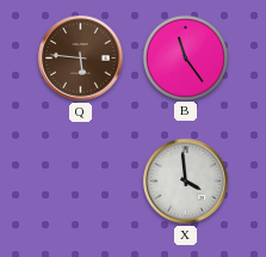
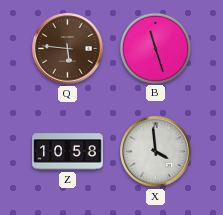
B: 11:24 -> 11:27 (155, 48)
Z: none -> 10:58 (68, 152)
